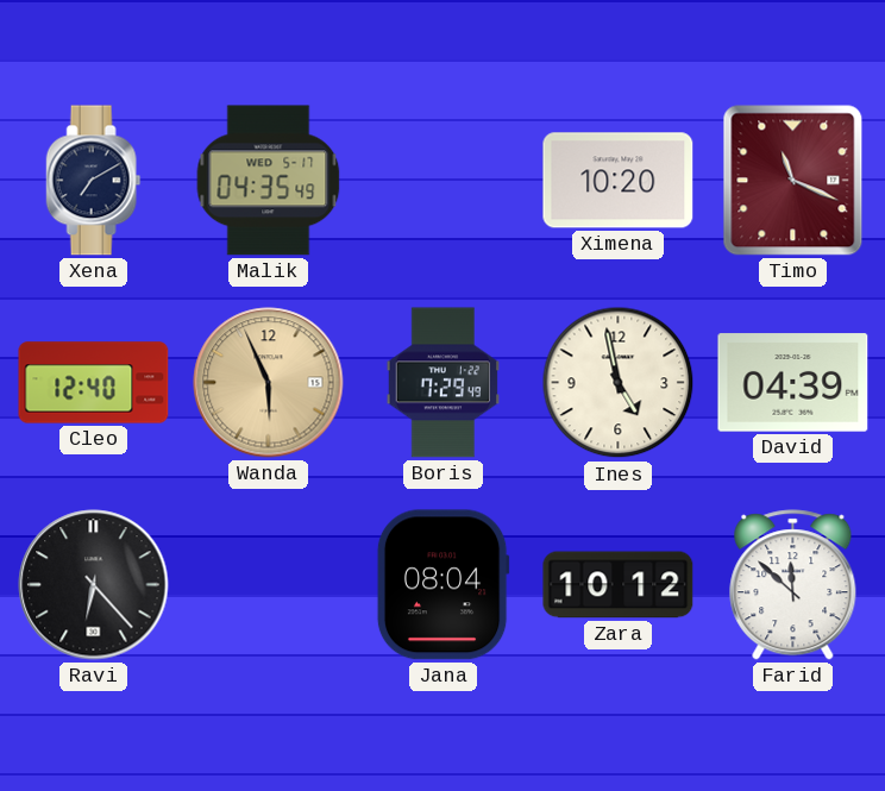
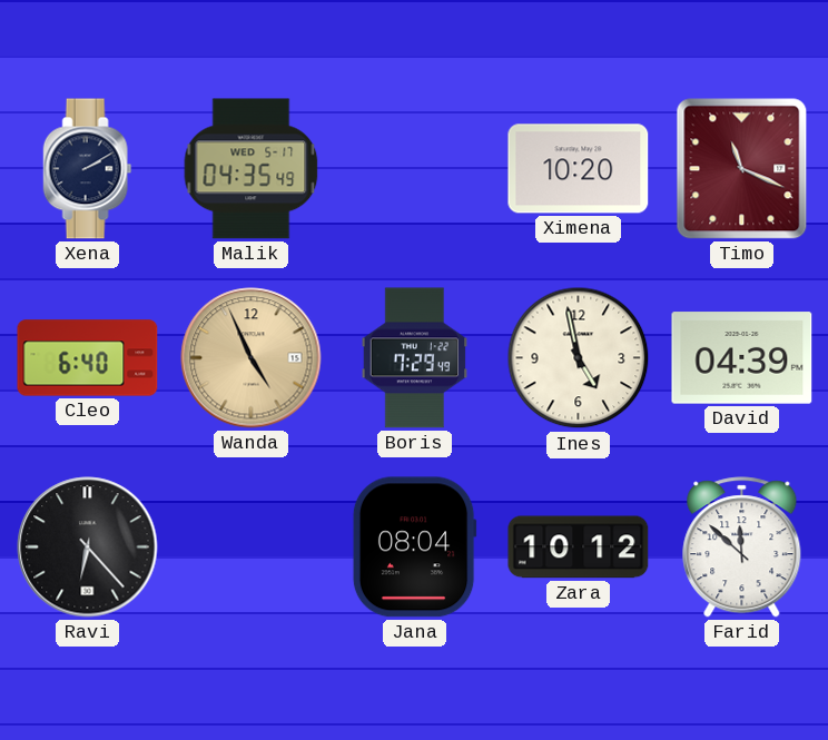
Xena: 7:10 -> 2:10 (88, 169)
Cleo: 12:40 -> 6:40 (88, 358)
Wanda: 5:56 -> 4:56 (252, 358)
